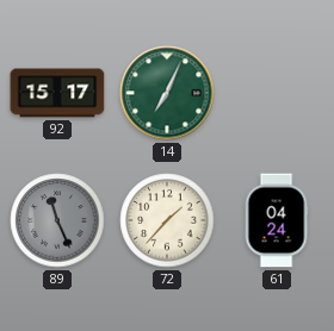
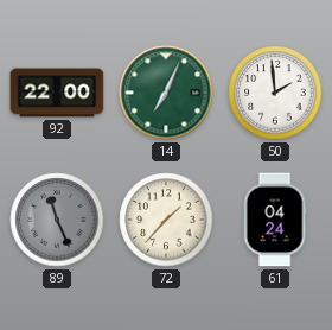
92: 15:17 -> 22:00 (57, 93)
50: none -> 1:59 (275, 93)
